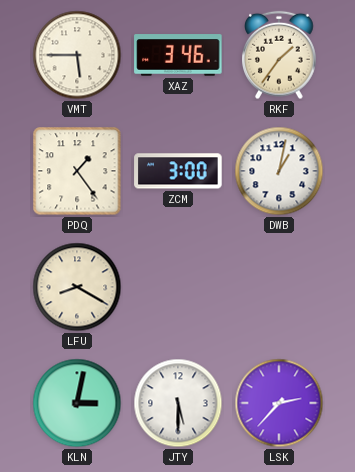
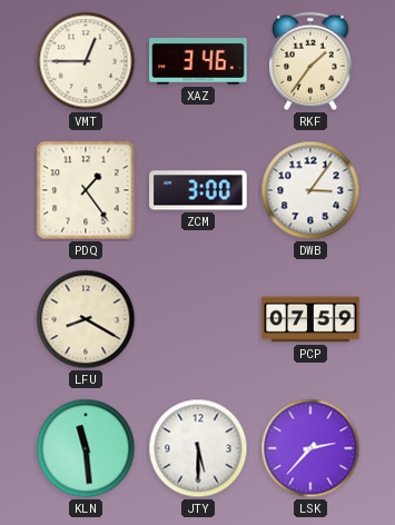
VMT: 5:45 -> 12:45 (86, 61)
DWB: 1:02 -> 3:06 (310, 190)
PCP: none -> 07:59 (310, 319)
KLN: 3:02 -> 11:29 (86, 448)
